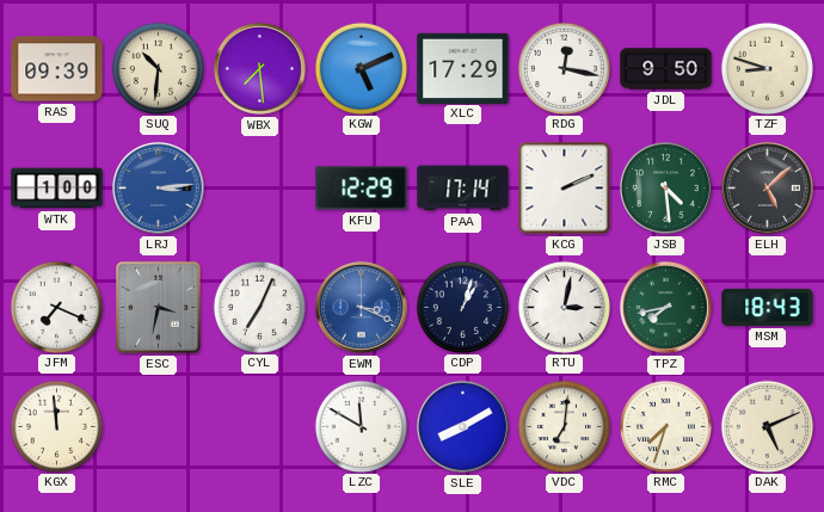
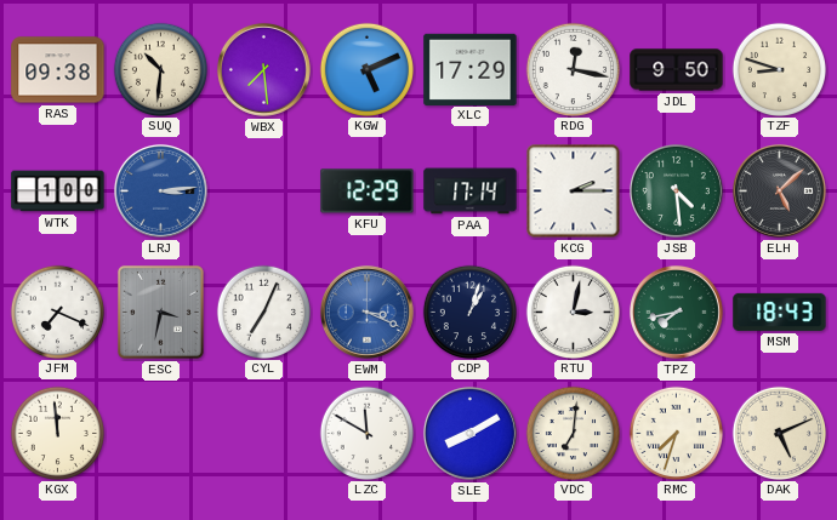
RAS: 09:39 -> 09:38 (58, 70)
KCG: 2:11 -> 2:15 (574, 192)
